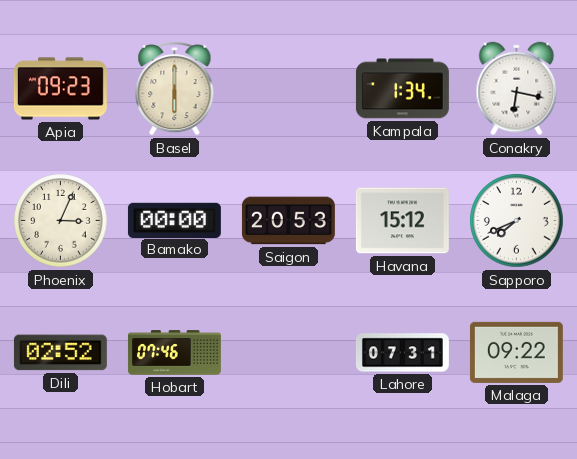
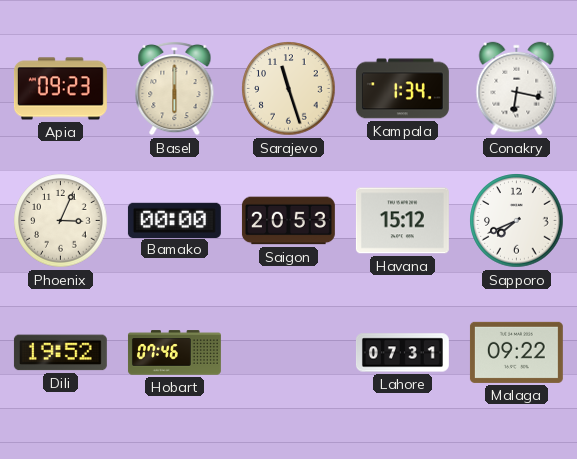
Sarajevo: none -> 11:27 (289, 89)
Dili: 02:52 -> 19:52 (60, 353)
